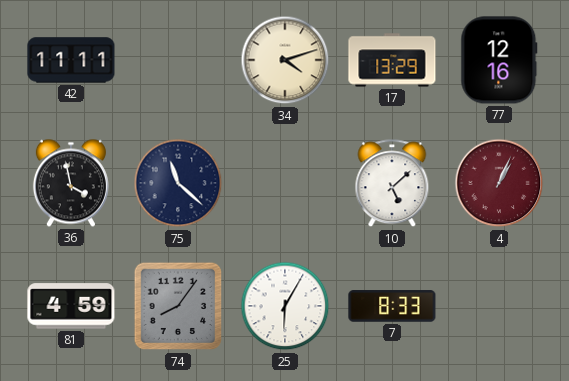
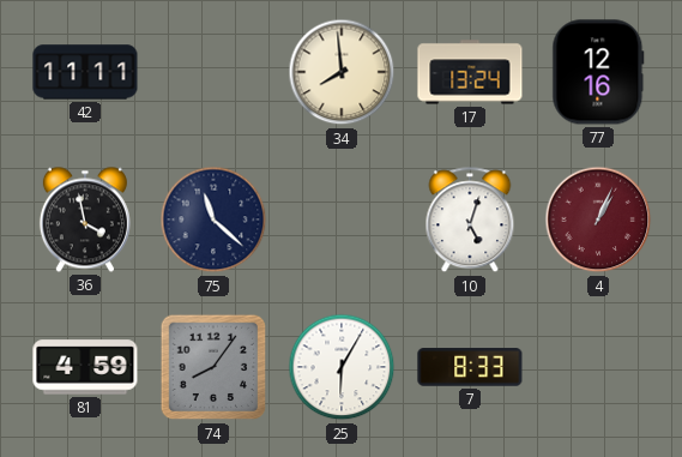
34: 4:12 -> 7:59 (342, 72)
17: 13:29 -> 13:24 (470, 72)
10: 5:08 -> 5:03 (470, 221)
